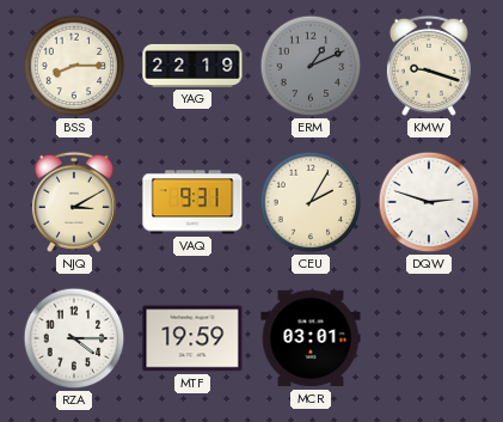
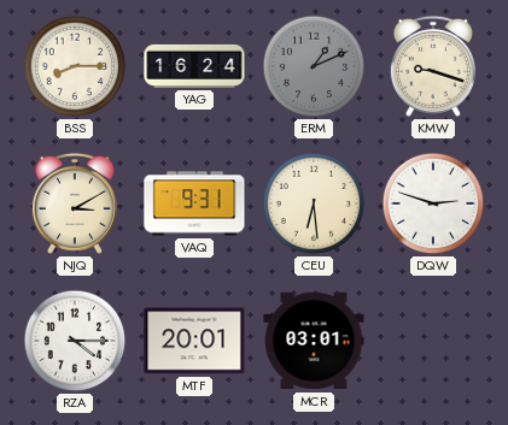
YAG: 22:19 -> 16:24 (194, 66)
CEU: 2:05 -> 6:29 (314, 203)
MTF: 19:59 -> 20:01 (194, 341)
